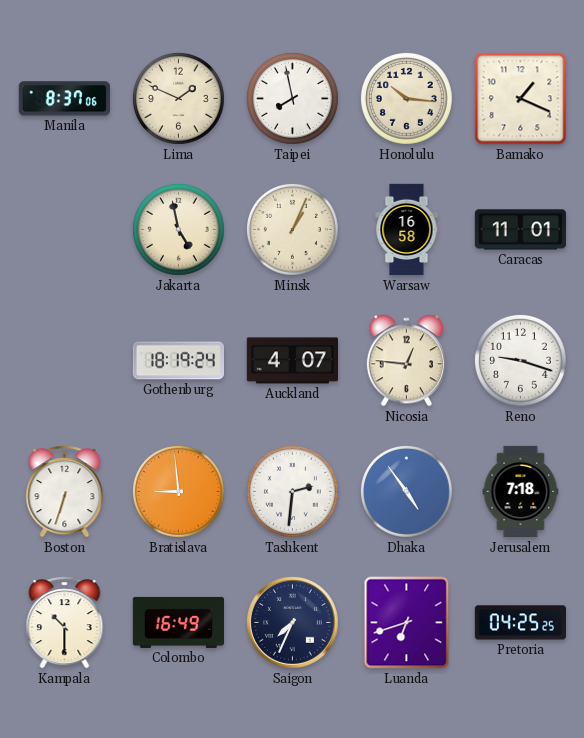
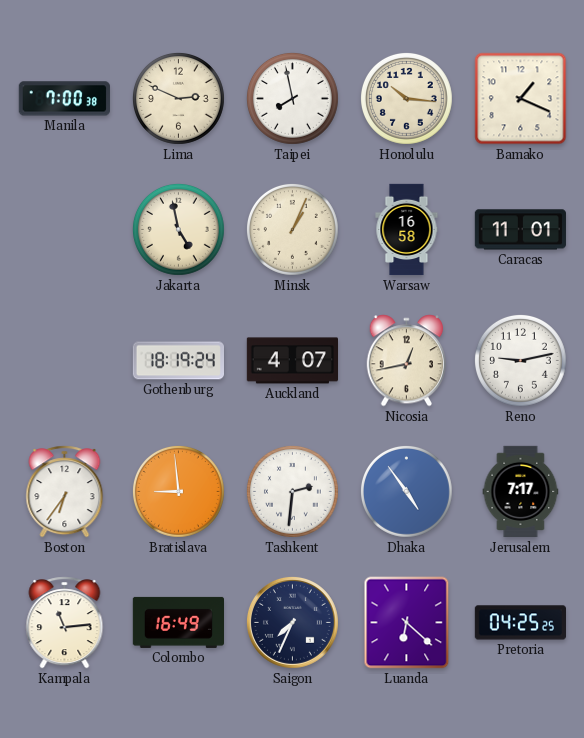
Manila: 8:37 -> 7:00 (64, 99)
Lima: 1:49 -> 2:49 (178, 98)
Nicosia: 12:46 -> 12:43 (407, 361)
Reno: 9:18 -> 9:13 (520, 360)
Boston: 6:33 -> 6:36 (65, 492)
Jerusalem: 7:18 -> 7:17 (521, 492)
Kampala: 10:30 -> 11:14 (65, 623)
Luanda: 6:42 -> 6:22 (407, 623)
